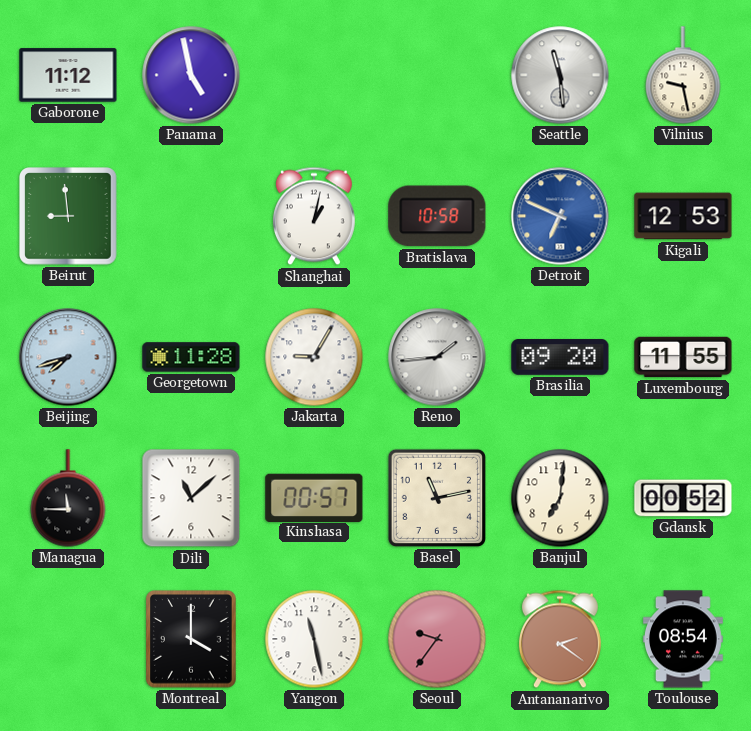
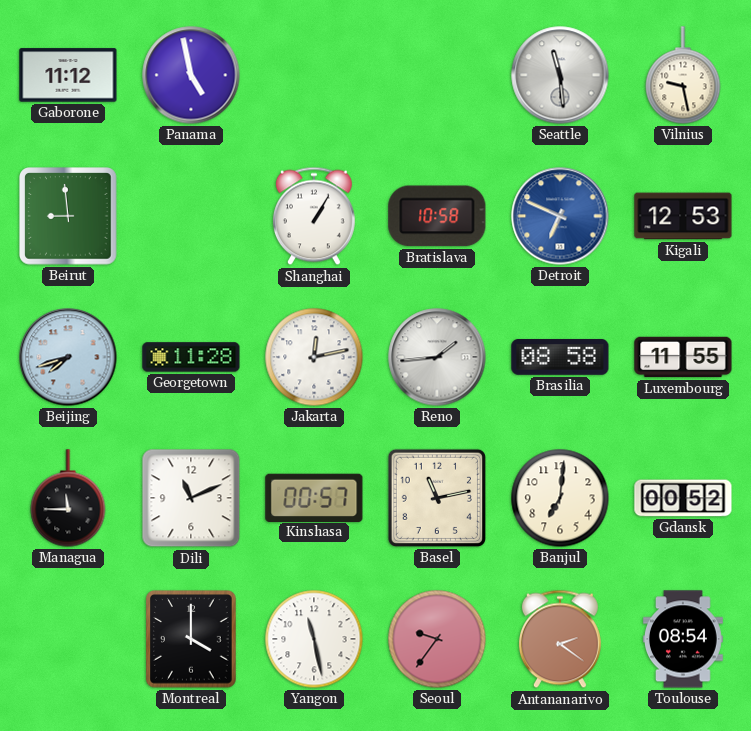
Shanghai: 1:02 -> 1:05 (314, 216)
Jakarta: 9:05 -> 12:13 (314, 357)
Brasilia: 09:20 -> 08:58 (560, 358)
Dili: 11:08 -> 11:11 (191, 498)
